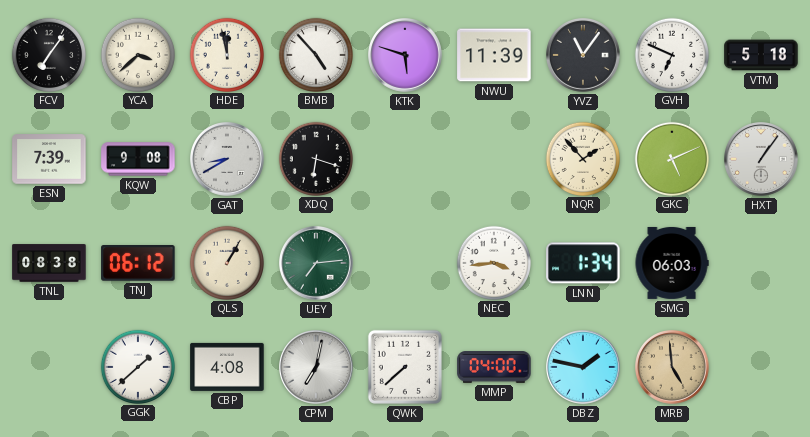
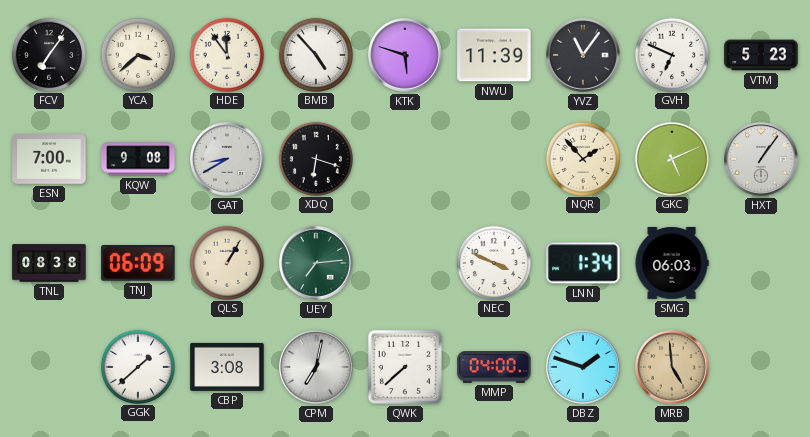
HDE: 11:58 -> 11:54 (226, 54)
VTM: 5:18 -> 5:23 (761, 55)
ESN: 7:39 -> 7:00 (49, 159)
TNJ: 06:12 -> 06:09 (138, 264)
NEC: 3:44 -> 3:49 (493, 262)
CBP: 4:08 -> 3:08 (227, 367)
DBZ: 1:47 -> 1:48 (584, 368)
